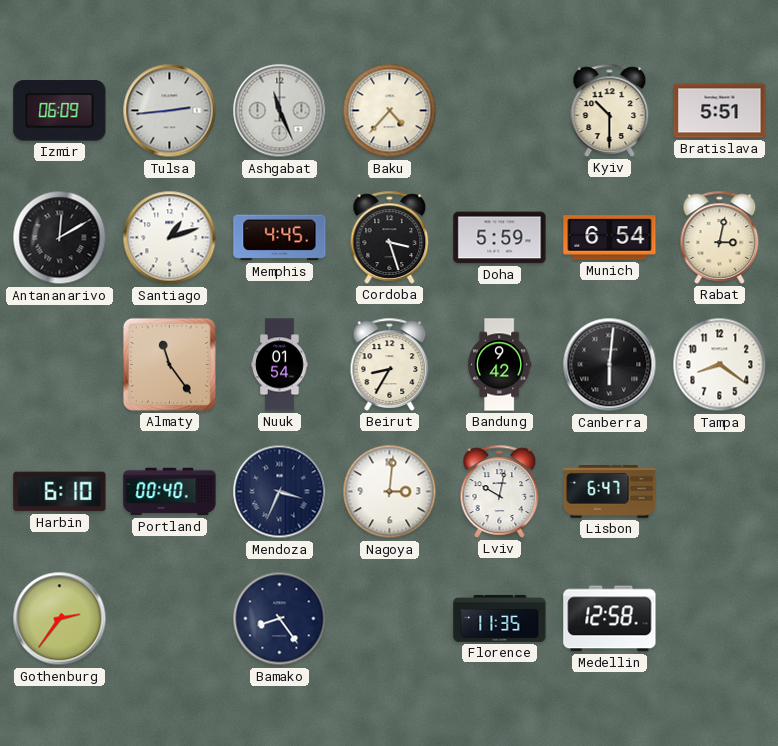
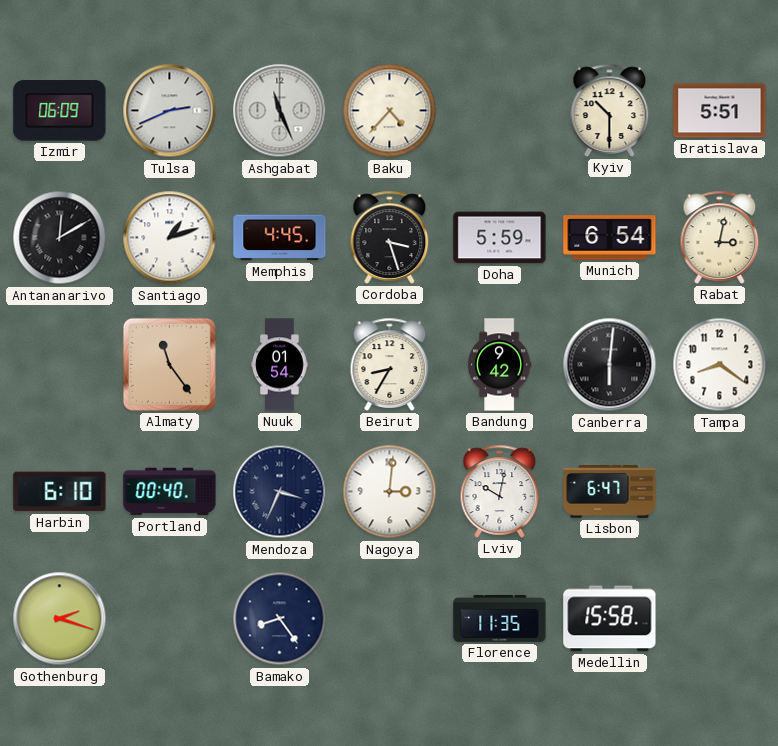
Tulsa: 2:44 -> 2:41 (170, 111)
Gothenburg: 2:36 -> 2:18 (60, 619)
Medellin: 12:58 -> 15:58 (610, 619)
